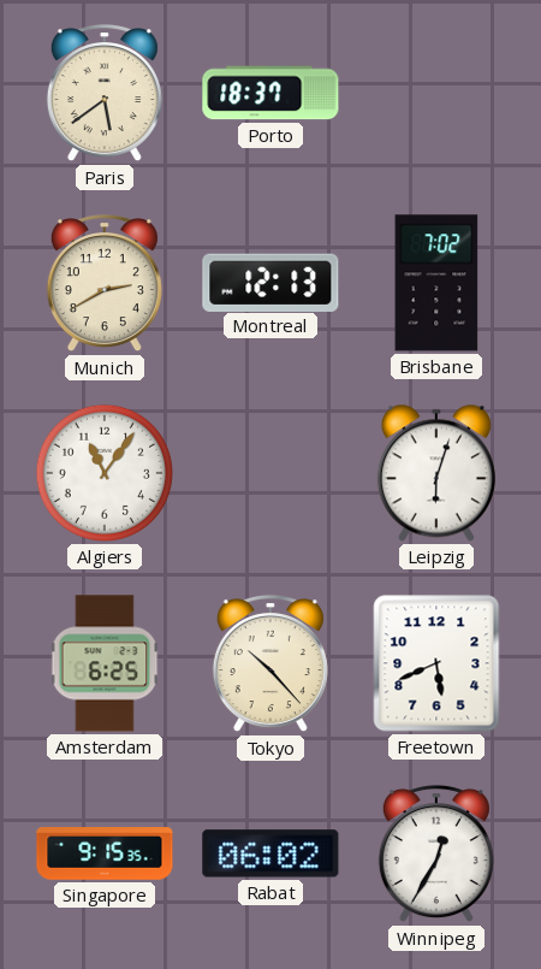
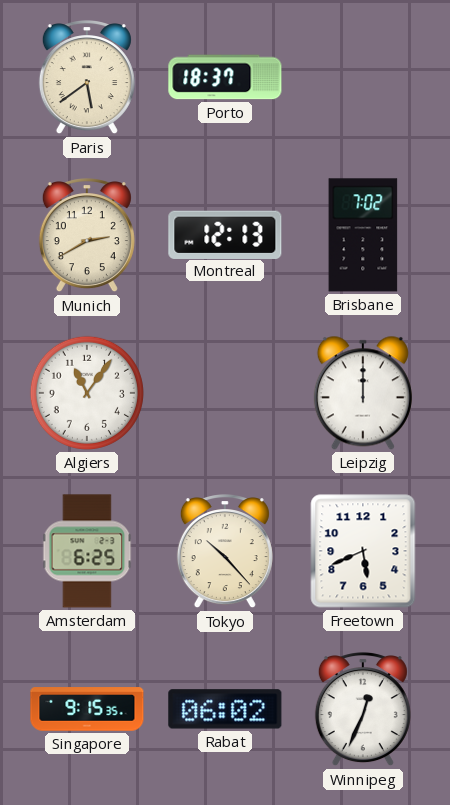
Leipzig: 6:03 -> 12:00 (363, 393)
Winnipeg: 12:35 -> 12:34 (363, 710)
